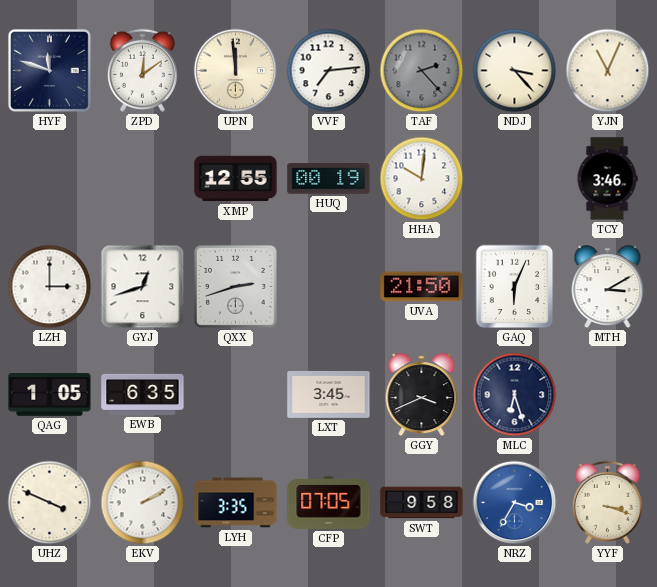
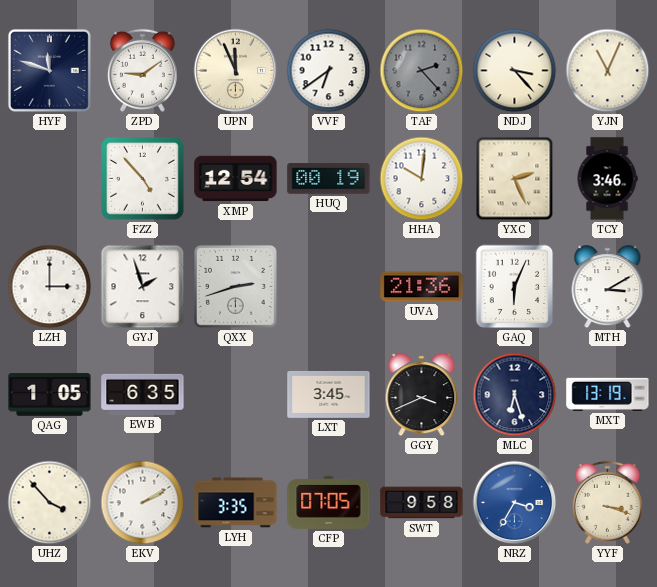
ZPD: 12:09 -> 9:09 (142, 70)
UPN: 11:59 -> 11:56 (236, 71)
VVF: 7:14 -> 6:39 (329, 71)
FZZ: none -> 4:53 (143, 179)
XMP: 12:55 -> 12:54 (236, 179)
YXC: none -> 2:26 (515, 179)
GYJ: 12:42 -> 1:57 (143, 287)
UVA: 21:50 -> 21:36 (422, 287)
MXT: none -> 13:19 (608, 394)
UHZ: 3:49 -> 3:53 (50, 503)
